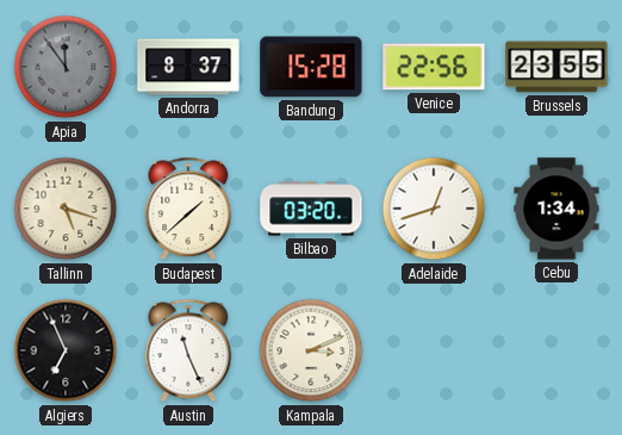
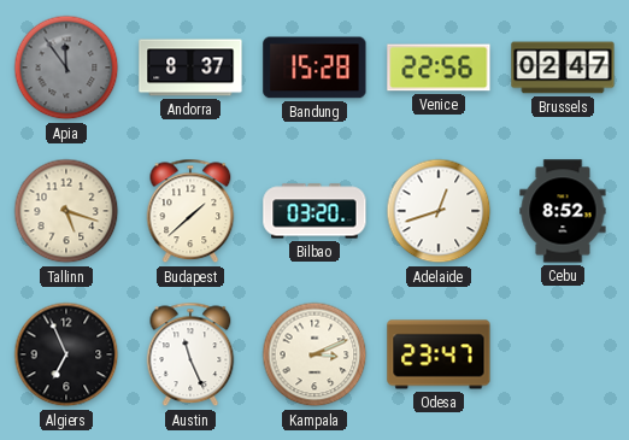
Brussels: 23:55 -> 02:47 (563, 68)
Cebu: 1:34 -> 8:52 (563, 211)
Odesa: none -> 23:47 (439, 354)
